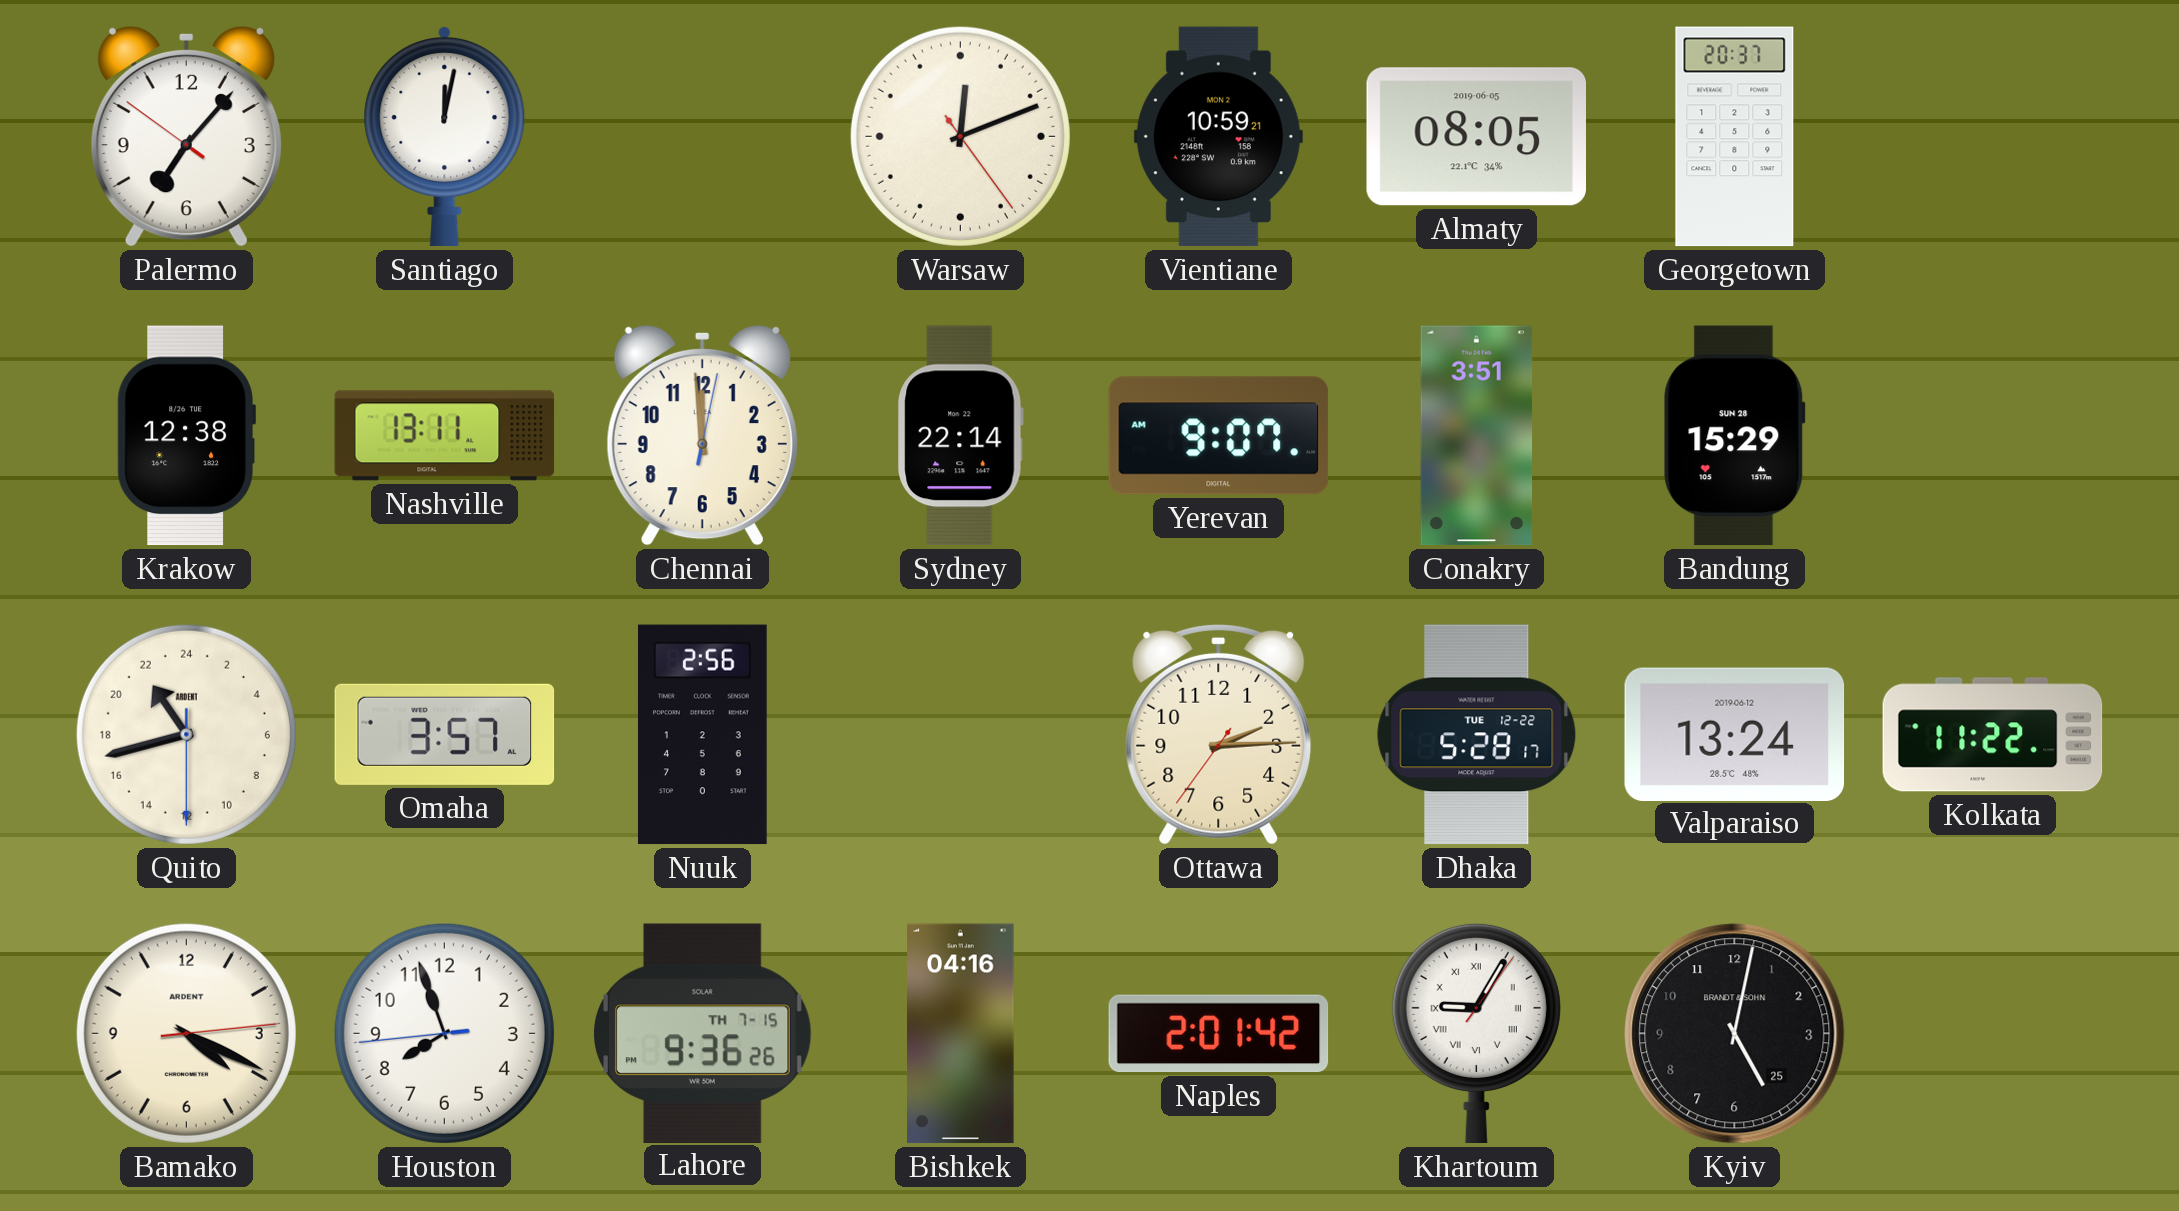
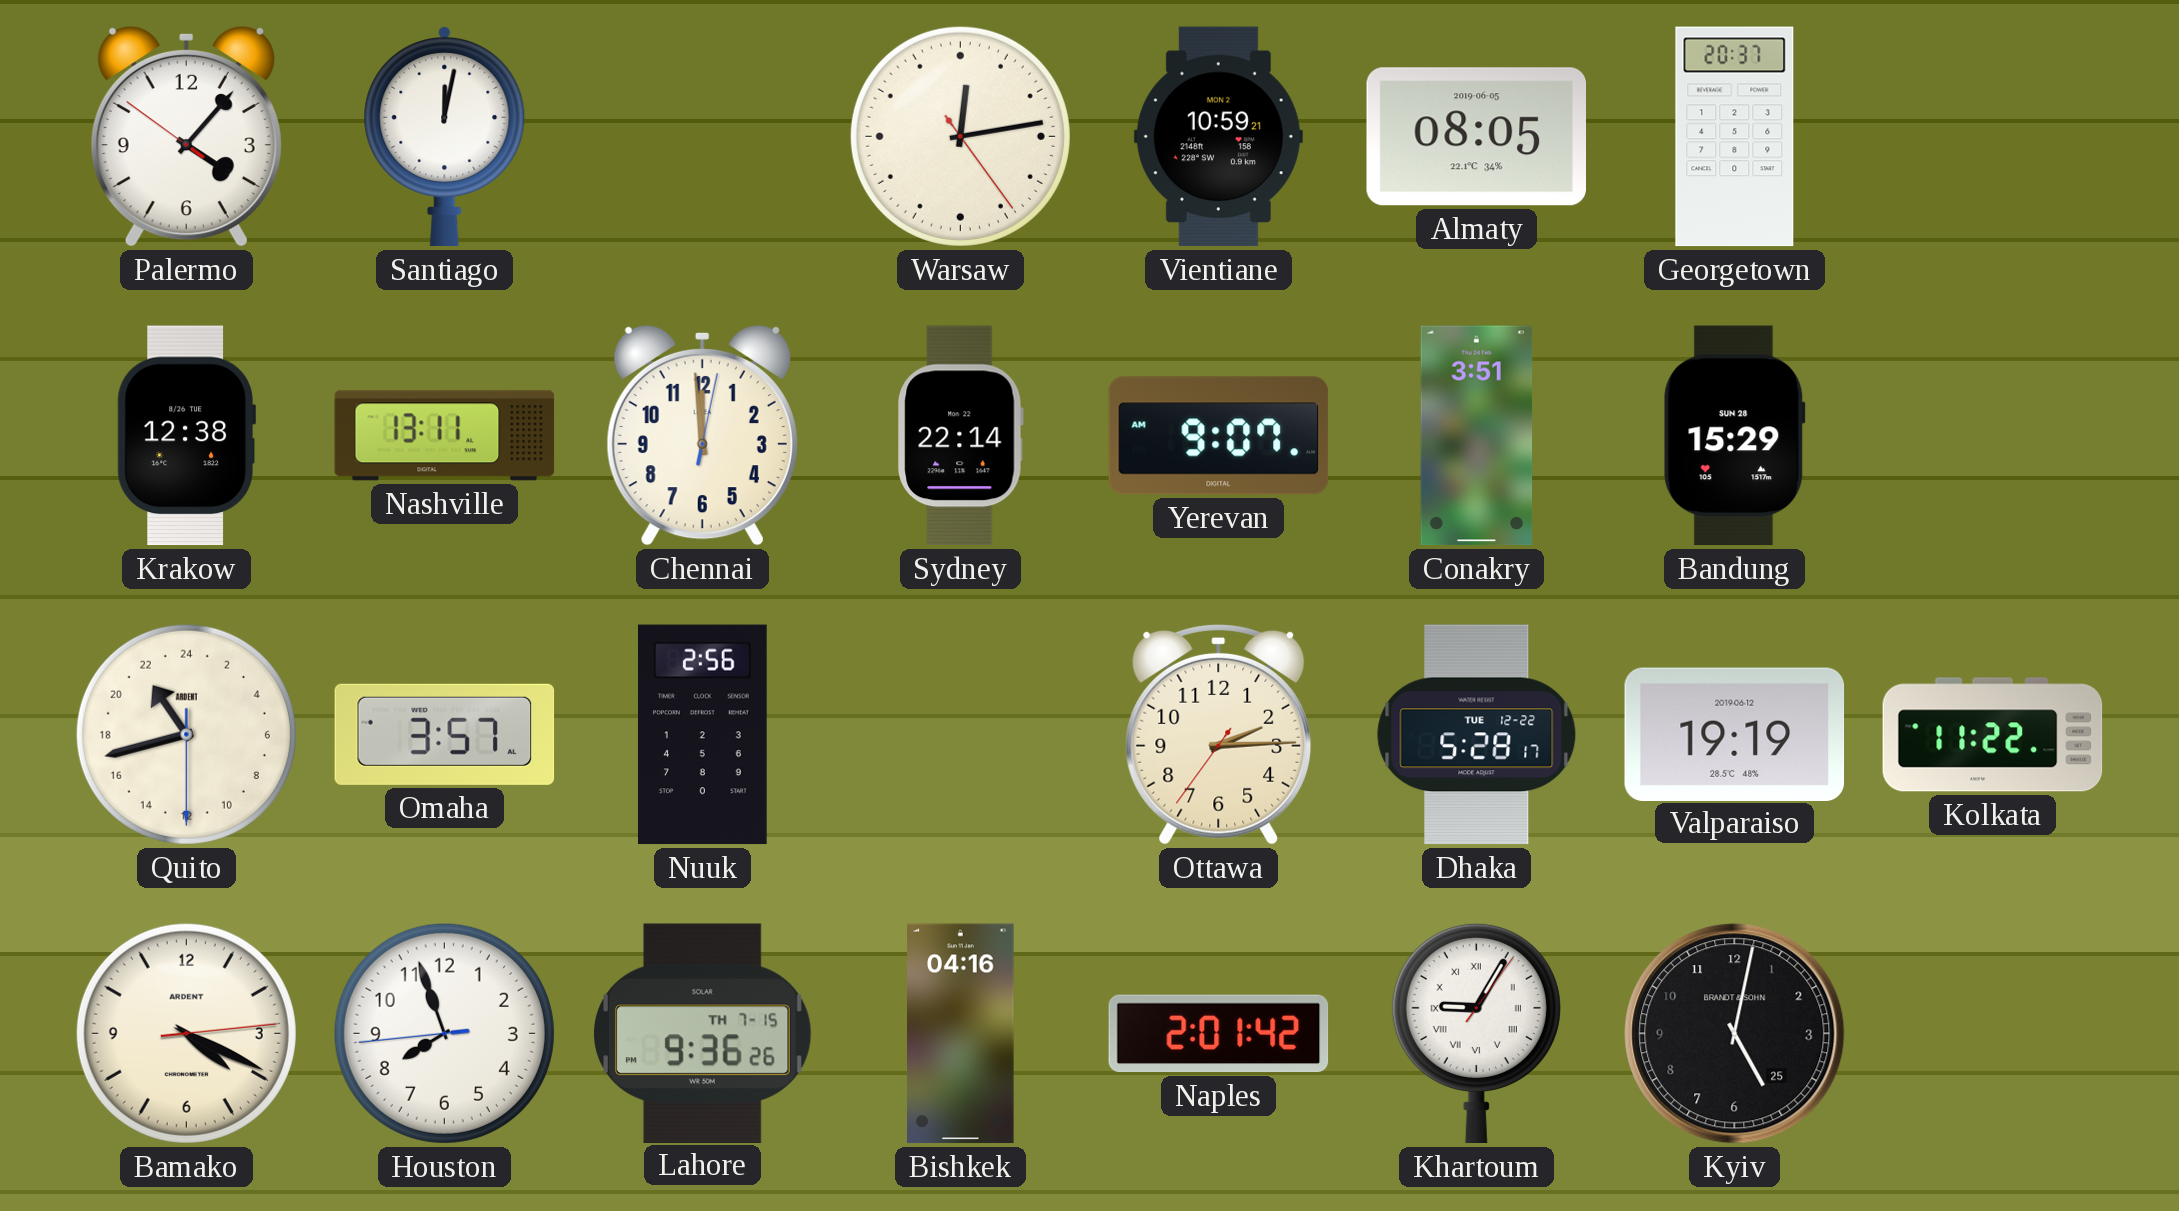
Palermo: 7:06 -> 4:06 (186, 136)
Warsaw: 12:11 -> 12:13 (960, 136)
Valparaiso: 13:24 -> 19:19 (1735, 734)
